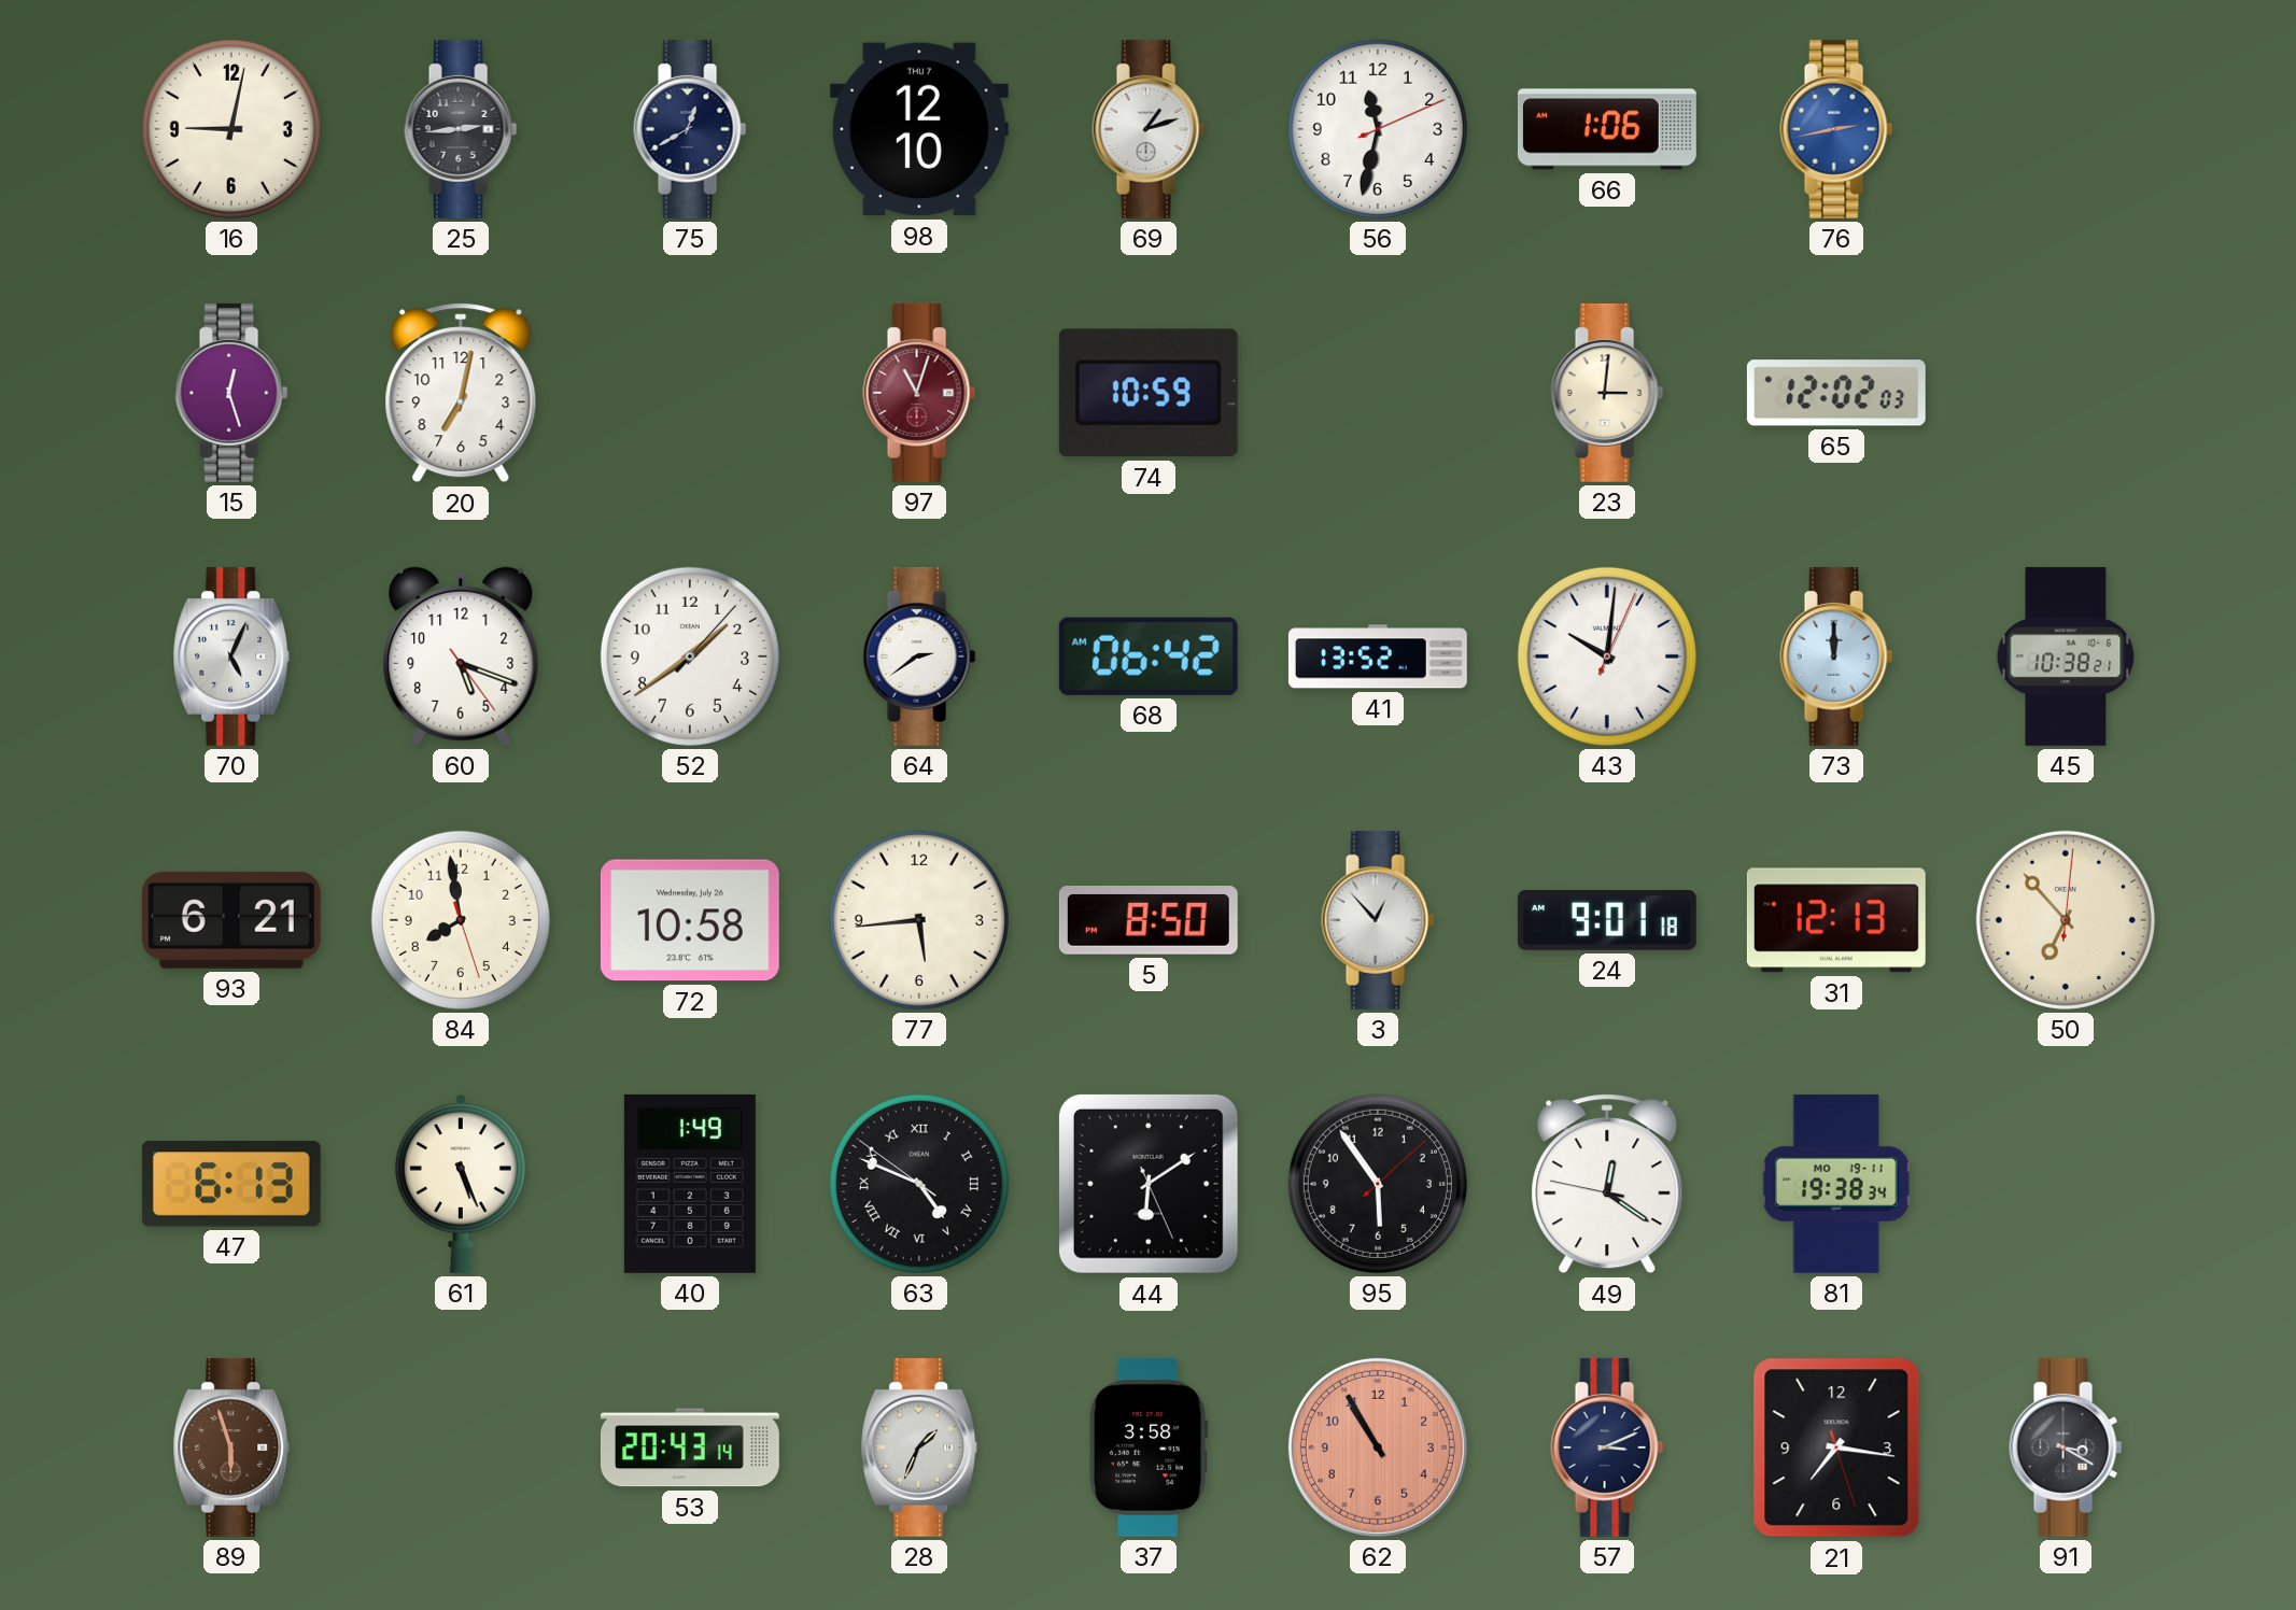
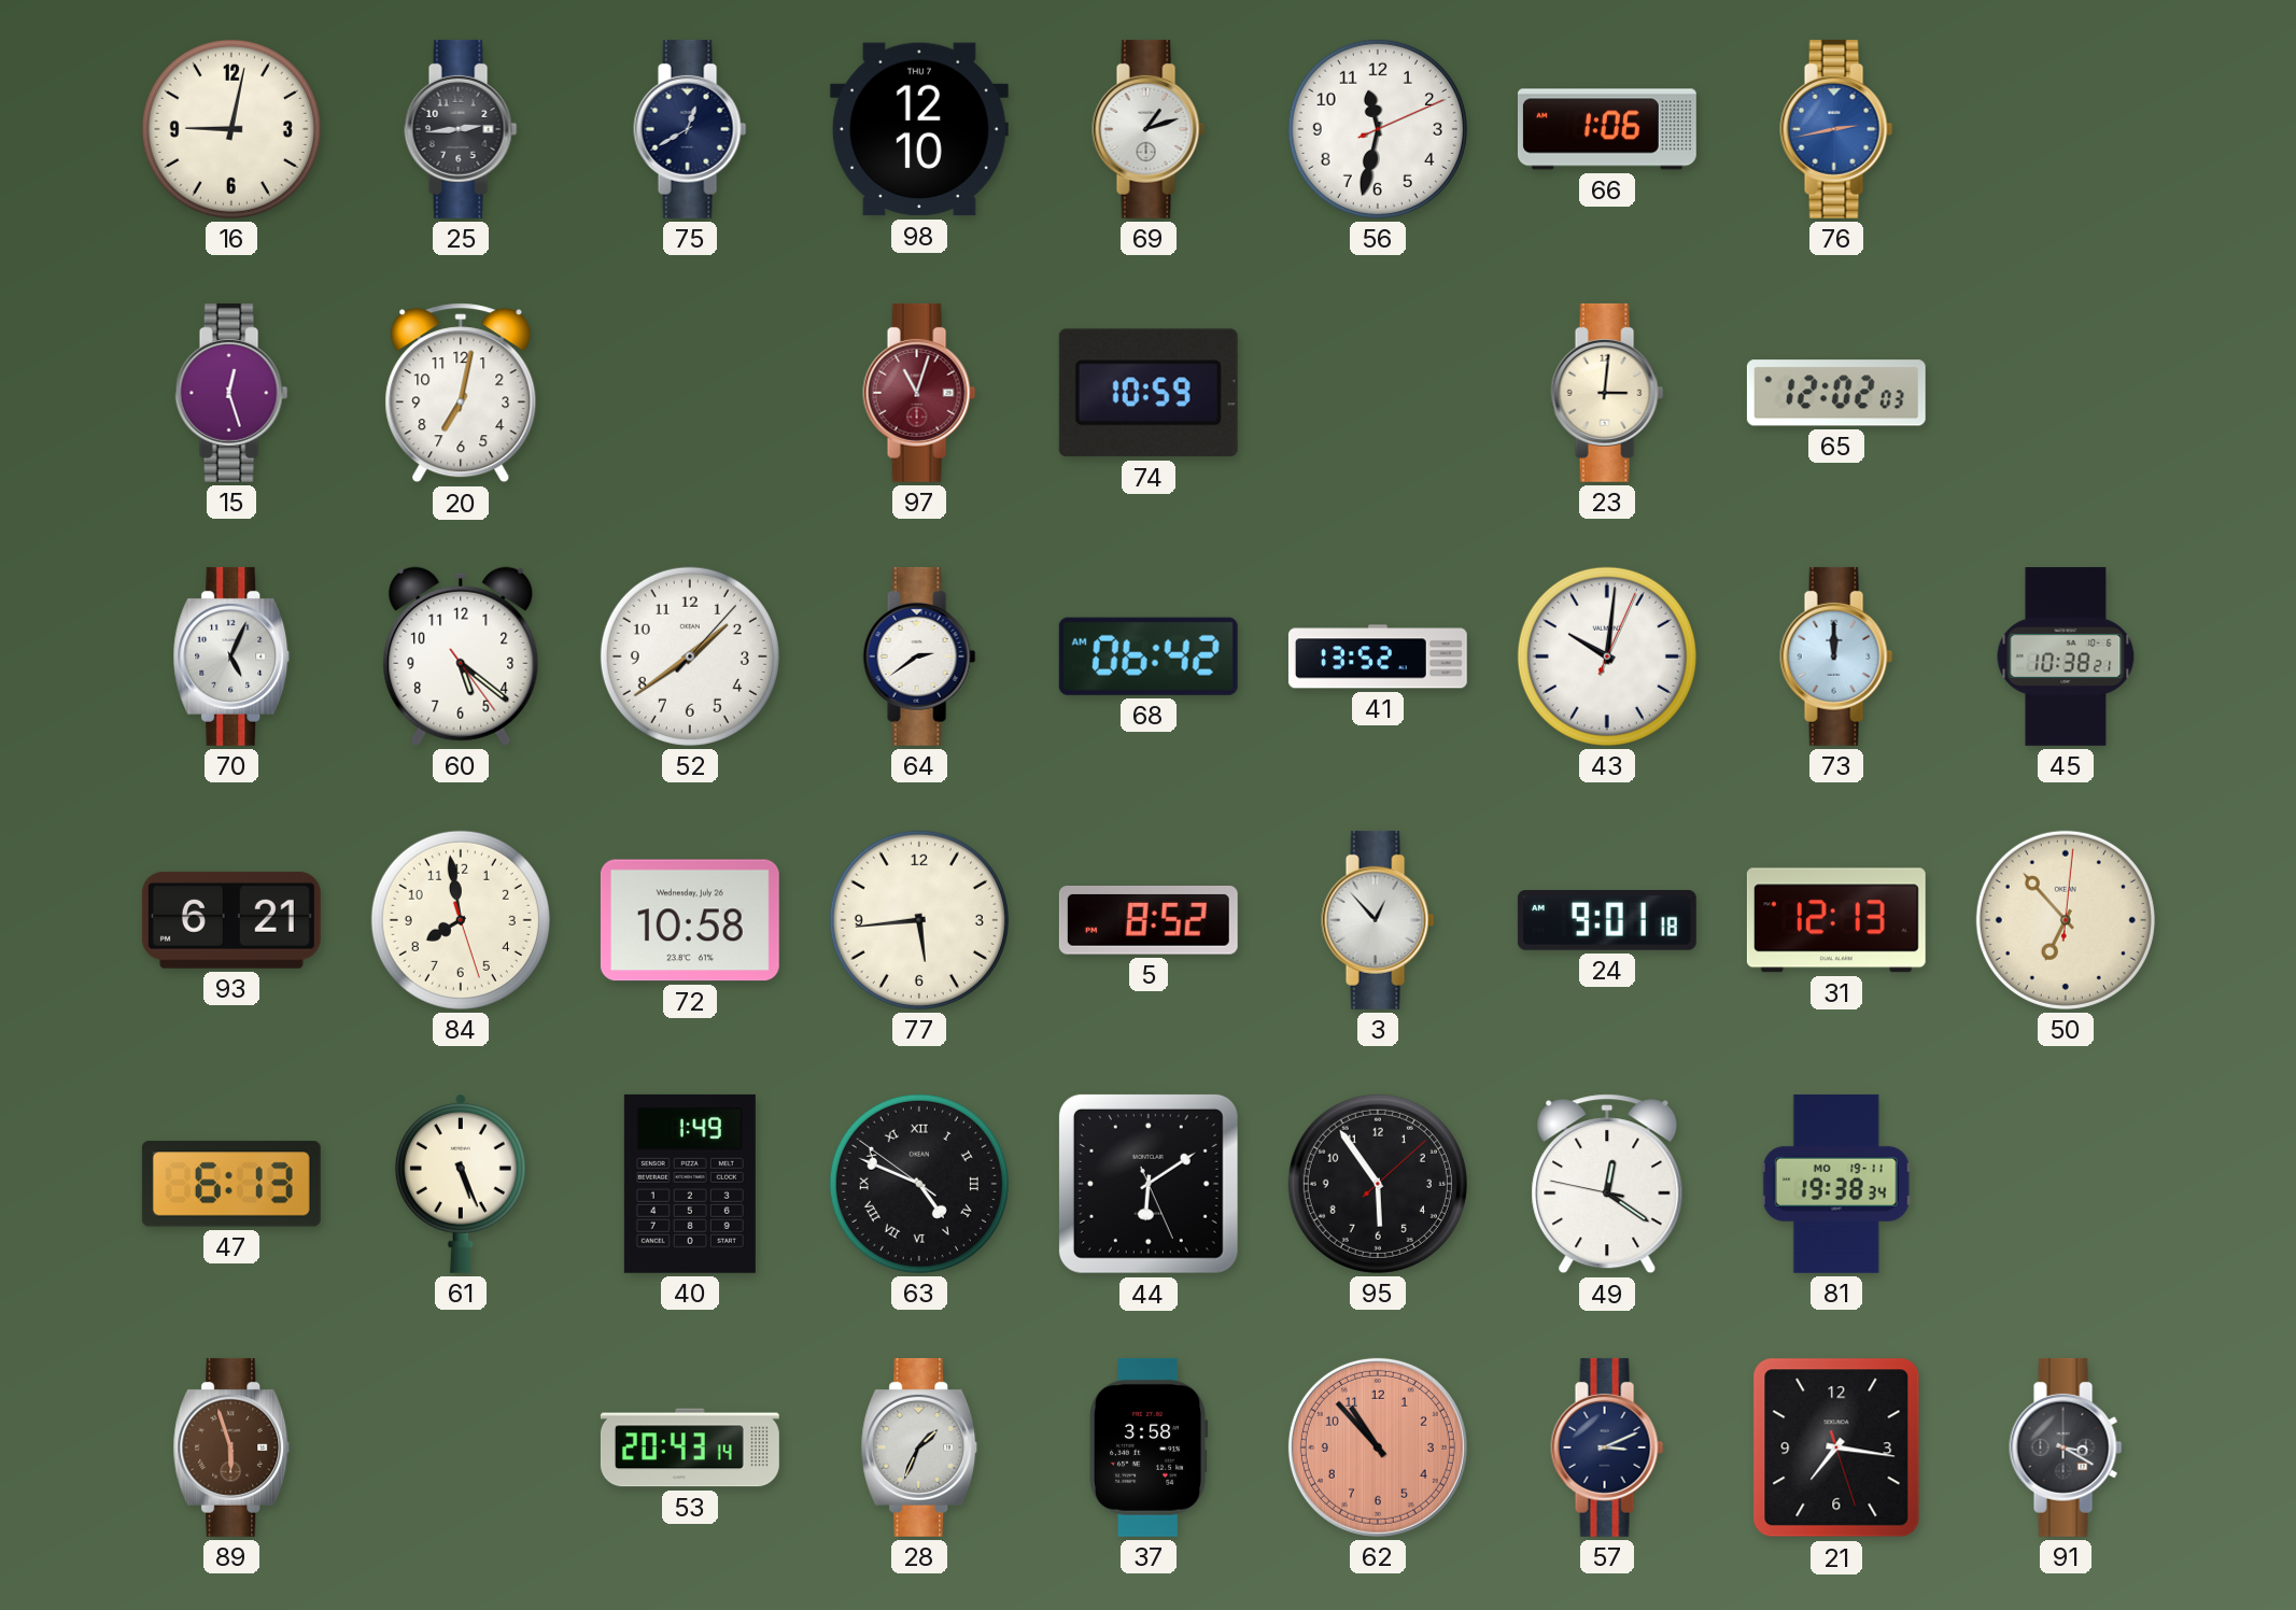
60: 5:18 -> 5:21 (461, 656)
5: 8:50 -> 8:52 (1149, 920)
62: 10:55 -> 10:53 (1378, 1447)
